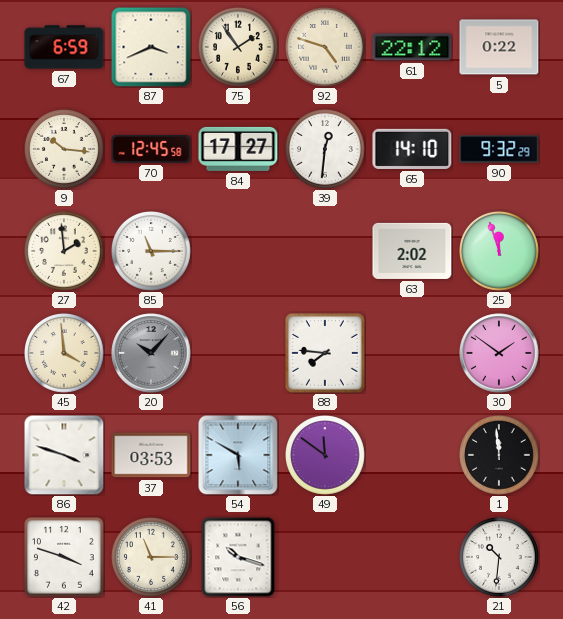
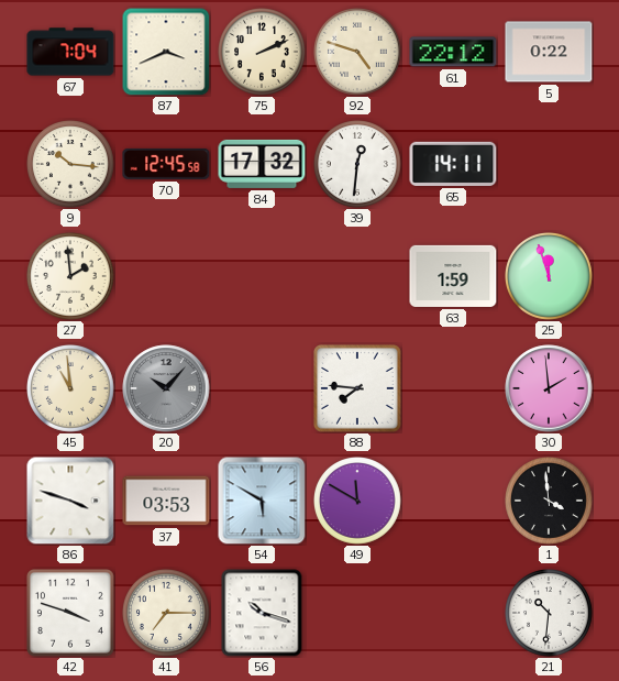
67: 6:59 -> 7:04 (70, 52)
75: 1:54 -> 2:11 (263, 53)
84: 17:27 -> 17:32 (262, 164)
65: 14:10 -> 14:11 (453, 164)
90: 9:32 -> none (499, 149)
85: 11:15 -> none (152, 252)
63: 2:02 -> 1:59 (453, 276)
45: 3:59 -> 10:59 (71, 389)
30: 1:51 -> 1:59 (549, 388)
49: 11:51 -> 11:50 (358, 502)
1: 11:59 -> 3:59 (550, 502)
41: 11:15 -> 7:15 (167, 614)
